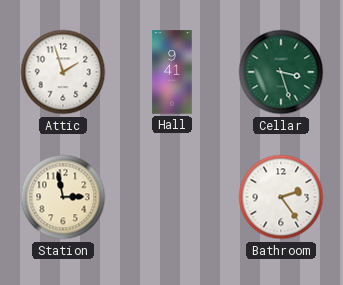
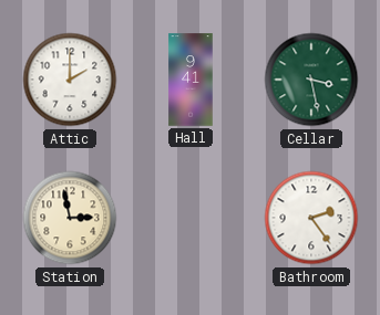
Attic: 1:57 -> 2:00 (70, 80)
Cellar: 3:27 -> 3:28 (311, 80)
